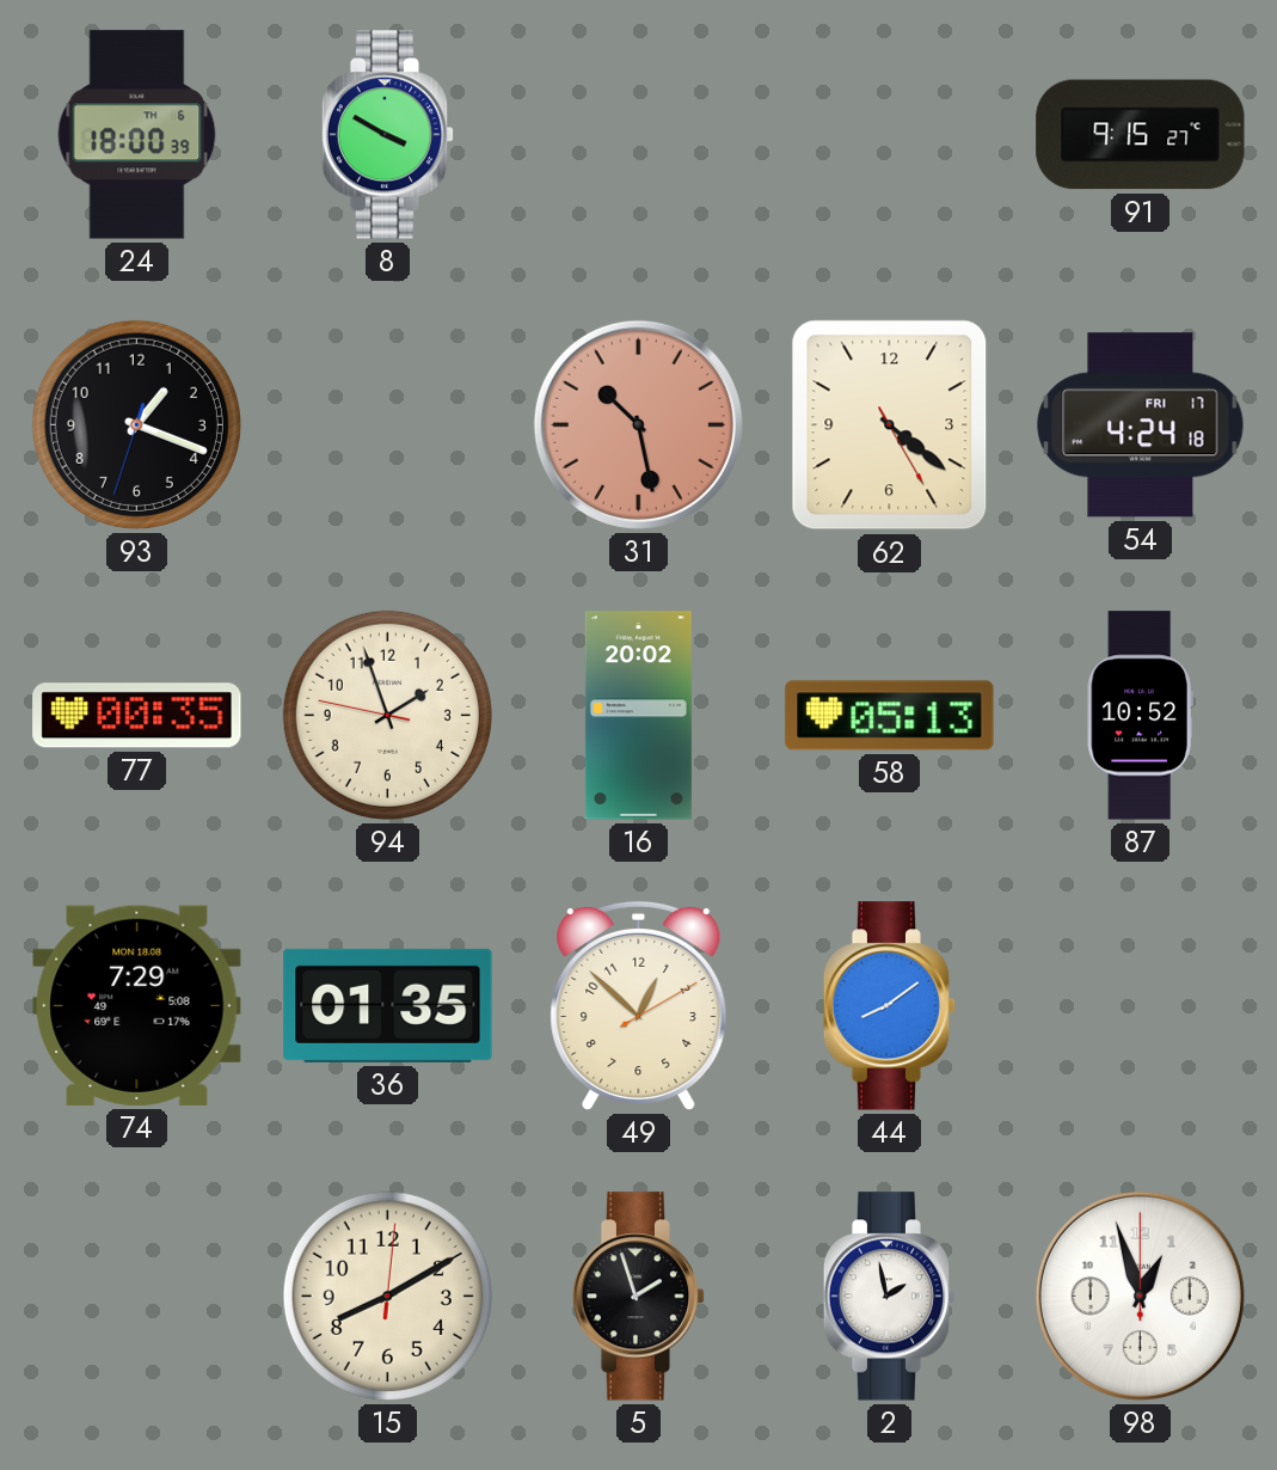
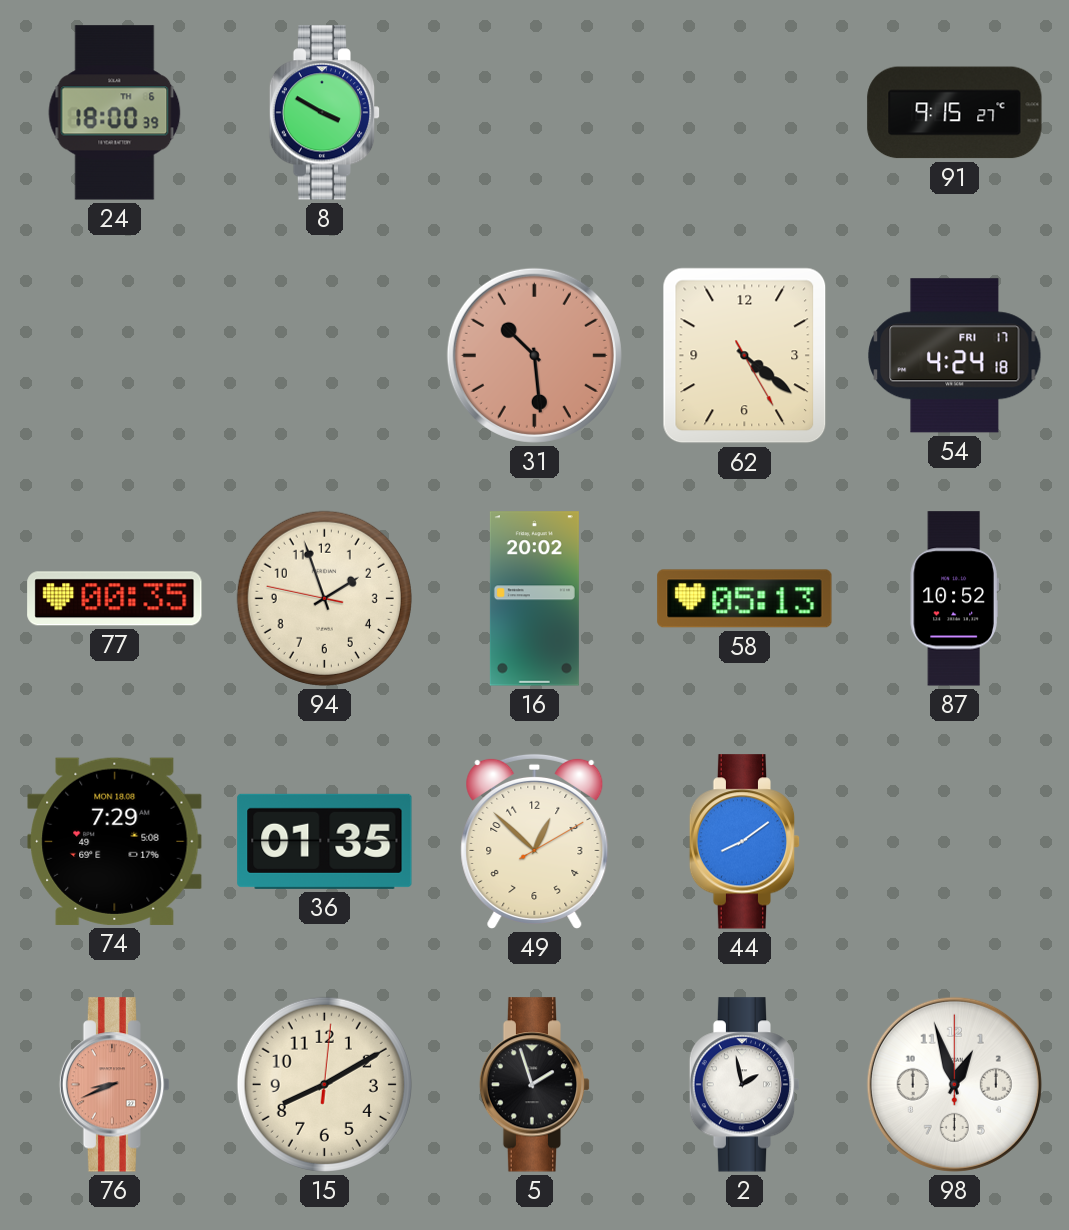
93: 1:18 -> none (136, 424)
31: 10:28 -> 10:29 (534, 355)
76: none -> 8:41 (115, 1085)
